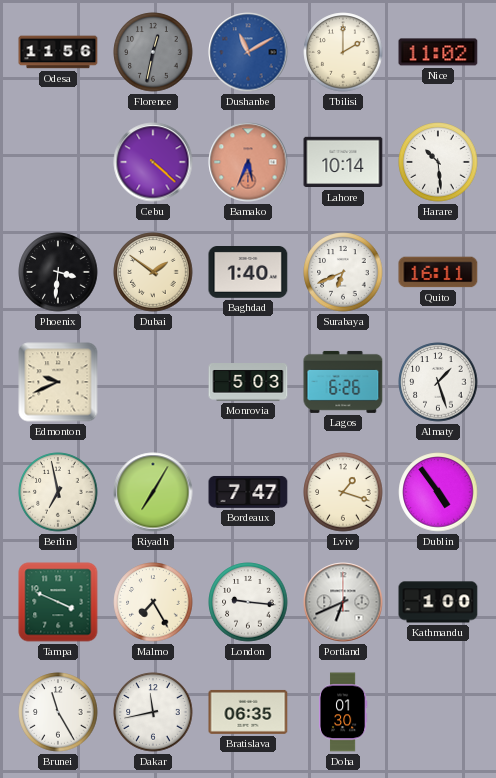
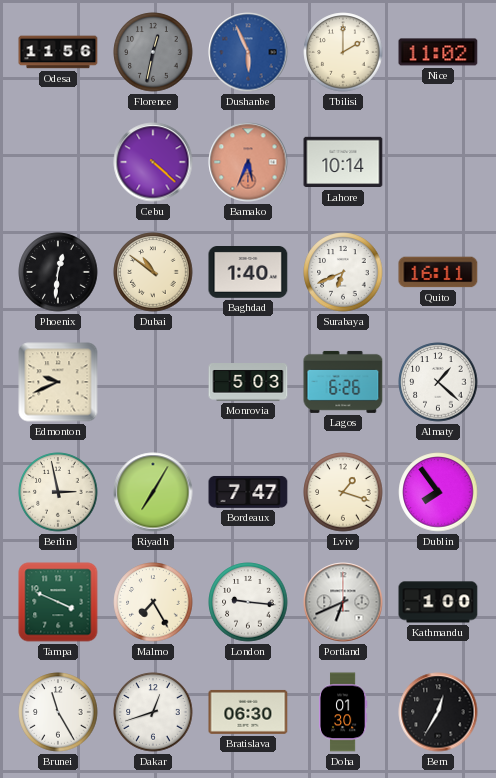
Dushanbe: 11:10 -> 5:56 (248, 52)
Harare: 10:29 -> none (438, 162)
Phoenix: 3:31 -> 12:31 (58, 272)
Dubai: 1:51 -> 10:51 (153, 272)
Almaty: 1:27 -> 1:22 (438, 382)
Berlin: 6:58 -> 2:58 (58, 492)
Dublin: 4:54 -> 7:54 (438, 492)
Dakar: 11:43 -> 12:42 (153, 712)
Bratislava: 06:35 -> 06:30 (248, 712)
Bern: none -> 12:35 (438, 712)
